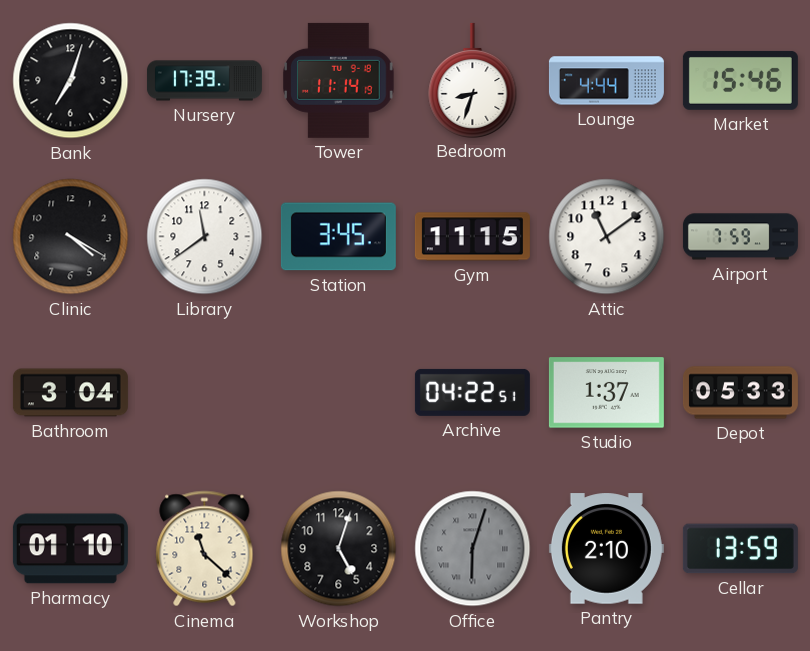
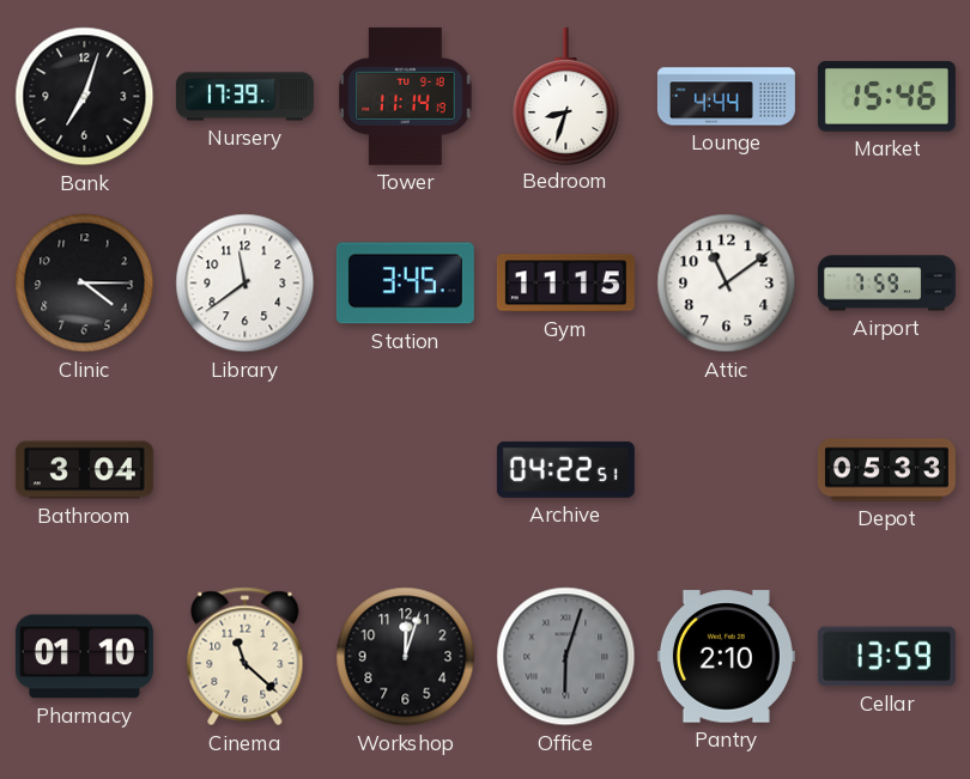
Clinic: 4:20 -> 4:15 (85, 284)
Studio: 1:37 -> none (606, 393)
Workshop: 5:03 -> 12:03 (406, 657)
